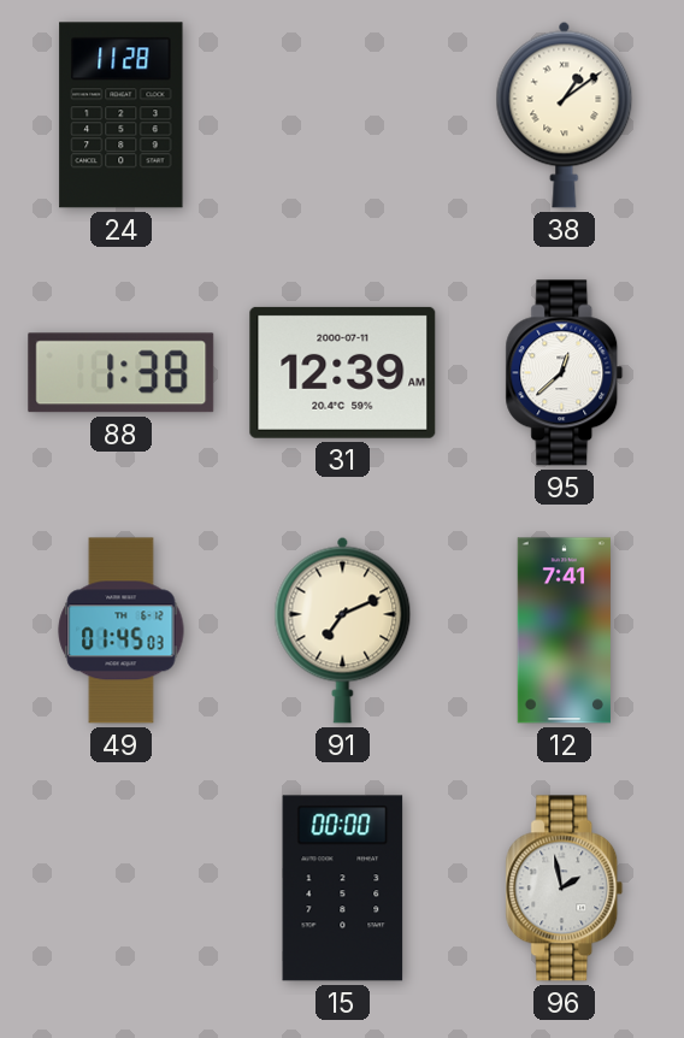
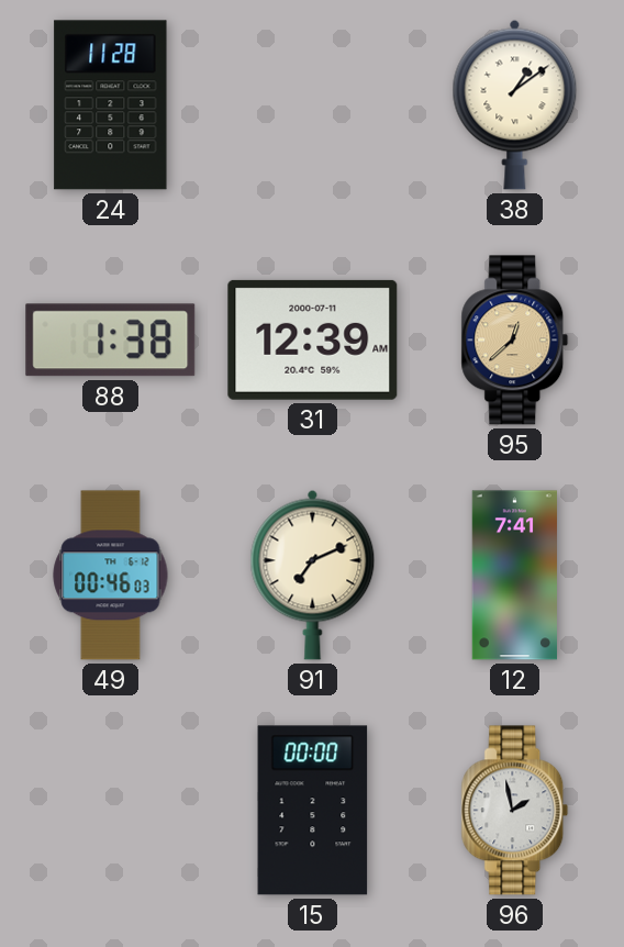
95 dial: white -> champagne (515, 341)
49: 01:45 -> 00:46 (111, 576)
